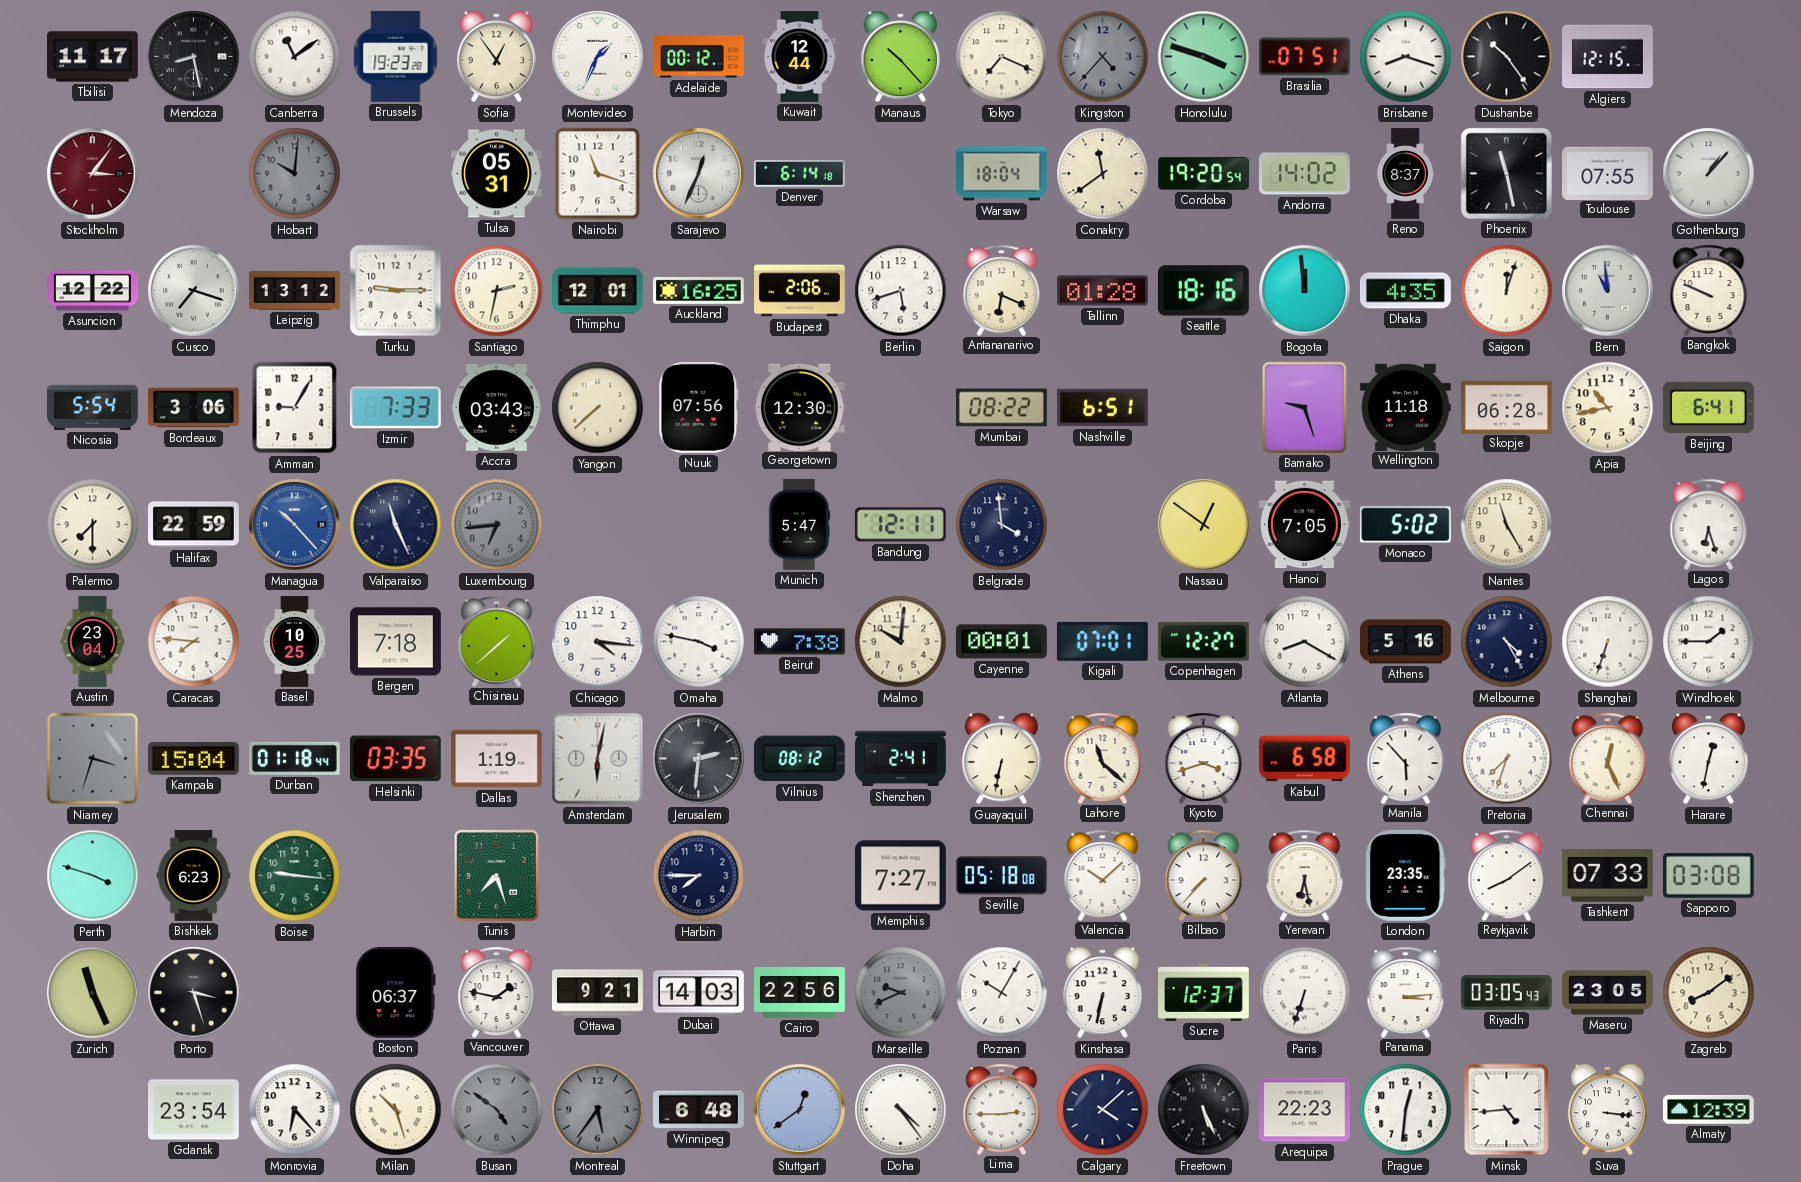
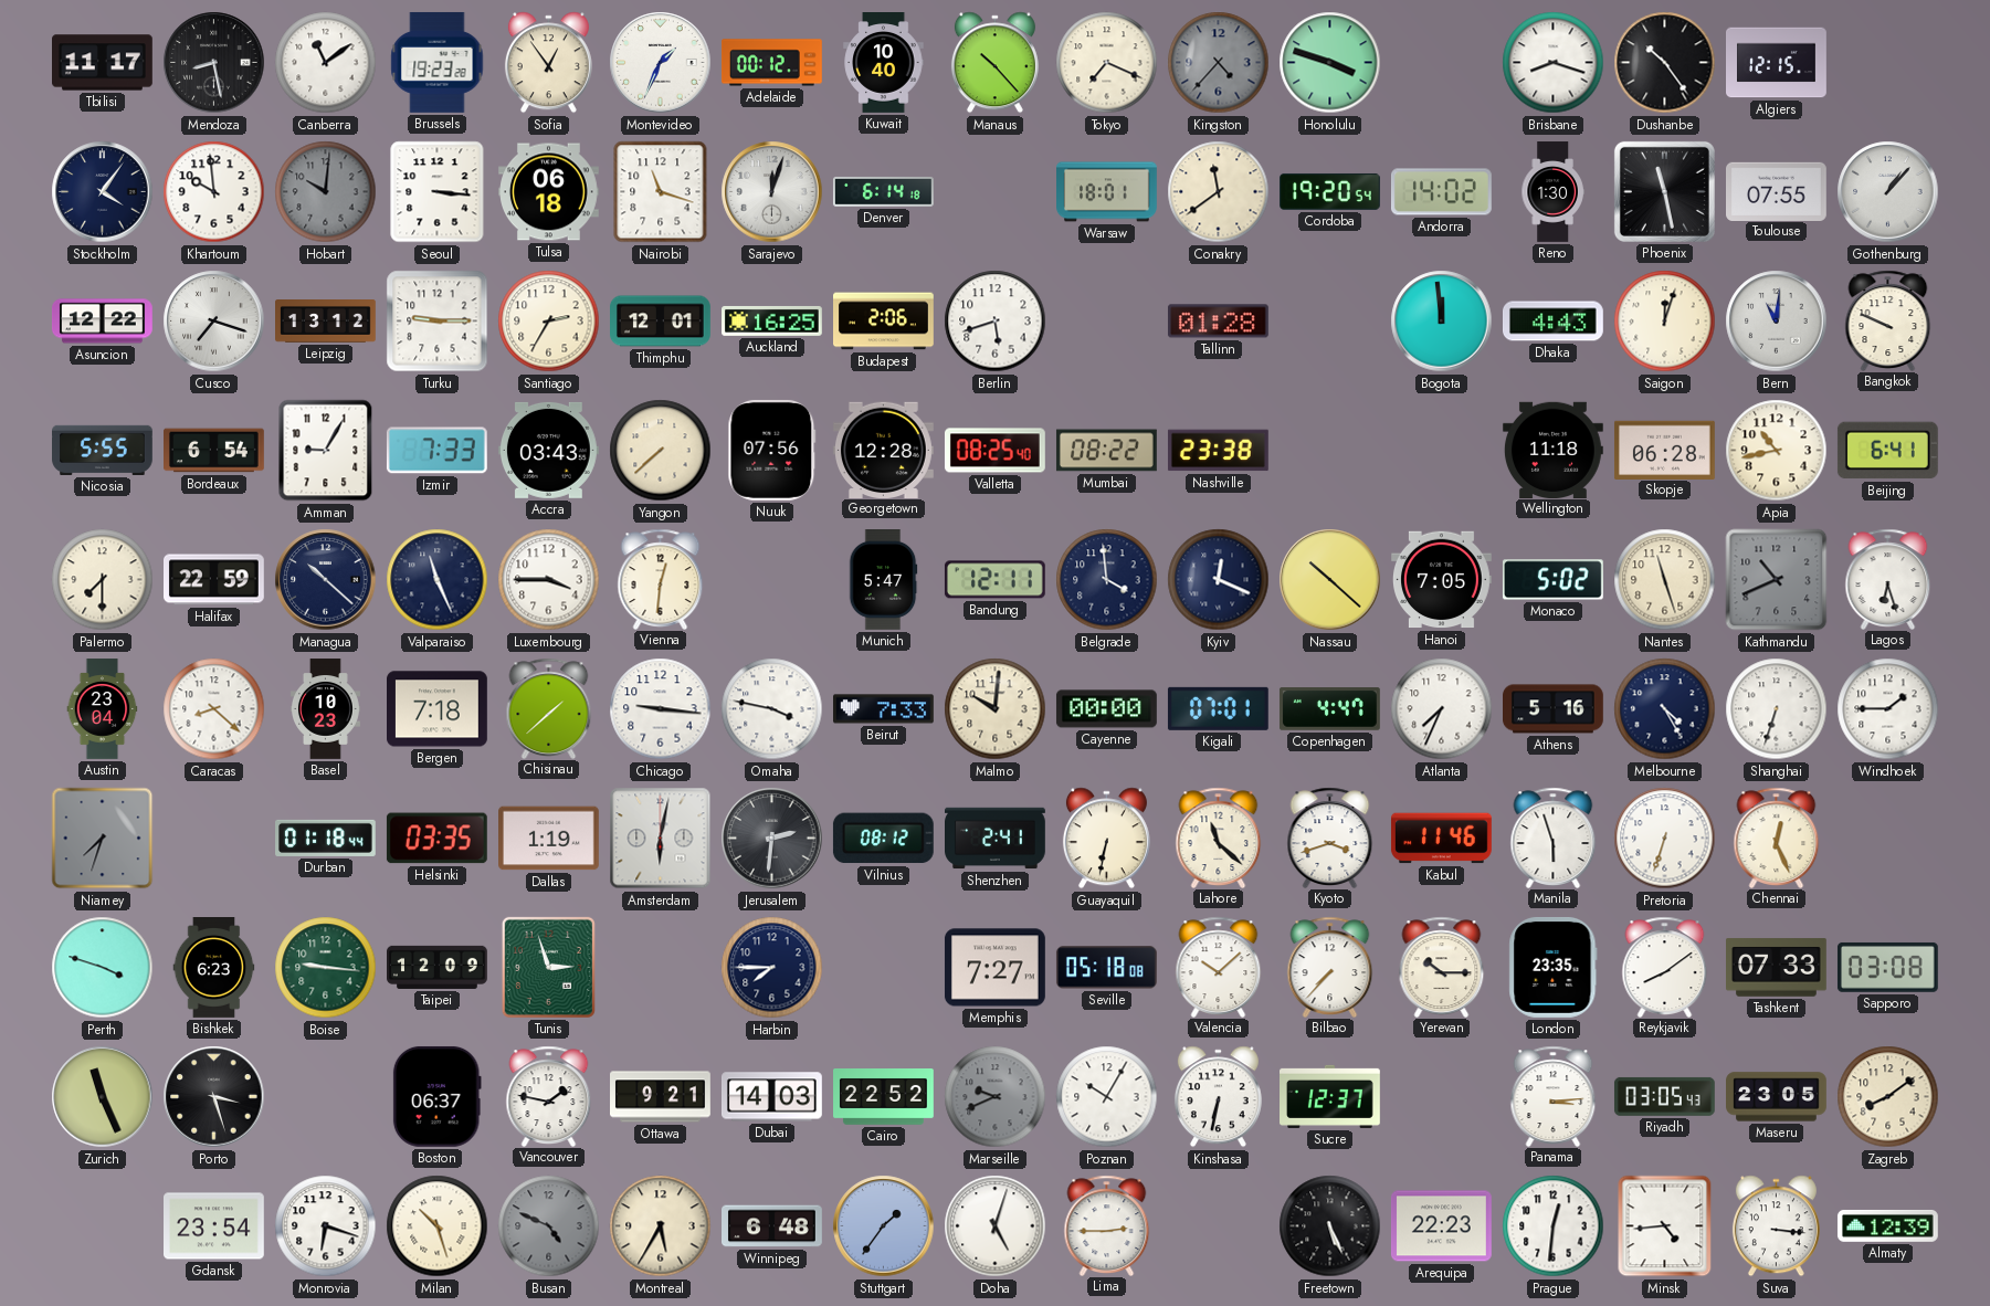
Kuwait: 12:44 -> 10:40 (884, 63)
Brasilia: 07:51 -> none (1305, 57)
Stockholm: 3:06 -> 4:06 (103, 192)
Stockholm dial: burgundy -> navy (103, 192)
Khartoum: none -> 9:59 (214, 192)
Seoul: none -> 3:16 (438, 192)
Tulsa: 05:31 -> 06:18 (549, 192)
Sarajevo: 12:34 -> 12:03 (772, 192)
Warsaw: 18:04 -> 18:01 (1107, 192)
Reno: 8:37 -> 1:30 (1552, 192)
Santiago: 2:32 -> 2:35 (549, 322)
Antananarivo: 6:19 -> none (1002, 290)
Seattle: 18:16 -> none (1203, 291)
Dhaka: 4:35 -> 4:43 (1554, 322)
Bern: 10:59 -> 11:01 (1777, 322)
Nicosia: 5:54 -> 5:55 (103, 450)
Bordeaux: 3:06 -> 6:54 (214, 451)
Georgetown: 12:30 -> 12:28 (883, 450)
Valletta: none -> 08:25 (994, 451)
Nashville: 6:51 -> 23:38 (1218, 451)
Bamako: 9:27 -> none (1304, 407)
Managua: 10:23 -> 10:22 (326, 580)
Managua dial: blue -> navy (326, 580)
Luxembourg: 6:44 -> 3:45 (549, 580)
Luxembourg dial: grey -> white (549, 580)
Vienna: none -> 12:31 (661, 579)
Kyiv: none -> 12:19 (1219, 580)
Nassau: 12:51 -> 10:22 (1330, 580)
Nantes: 11:25 -> 11:27 (1665, 580)
Kathmandu: none -> 10:41 (1777, 580)
Caracas: 7:46 -> 8:22 (214, 709)
Basel: 10:25 -> 10:23 (325, 709)
Chicago: 4:16 -> 9:16 (661, 709)
Beirut: 7:38 -> 7:33 (884, 709)
Cayenne: 00:01 -> 00:00 (1106, 709)
Copenhagen: 12:27 -> 4:47 (1329, 709)
Atlanta: 8:20 -> 7:34 (1442, 709)
Niamey: 3:33 -> 7:33 (103, 839)
Kampala: 15:04 -> none (193, 759)
Kabul: 6:58 -> 11:46 (1442, 839)
Manila: 5:53 -> 5:57 (1554, 838)
Pretoria: 7:33 -> 6:33 (1665, 839)
Harare: 12:32 -> none (1708, 759)
Taipei: none -> 12:09 (438, 967)
Tunis: 7:27 -> 2:57 (548, 967)
Yerevan: 6:28 -> 10:15 (1442, 967)
Cairo: 22:56 -> 22:52 (884, 1097)
Paris: 6:33 -> none (1305, 993)
Monrovia: 6:23 -> 6:18 (326, 1226)
Busan: 4:51 -> 4:49 (549, 1226)
Montreal: 5:36 -> 5:35 (661, 1226)
Montreal dial: grey -> cream (661, 1226)
Stuttgart: 12:39 -> 1:36 (884, 1226)
Doha: 4:24 -> 5:03 (996, 1226)
Calgary: 4:08 -> none (1103, 1110)
